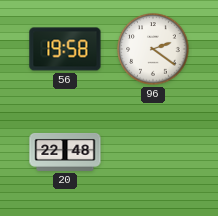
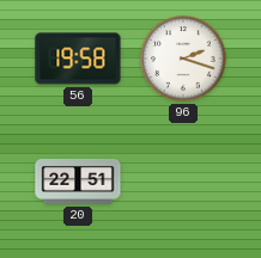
96: 2:21 -> 2:18 (183, 59)
20: 22:48 -> 22:51 (78, 182)
